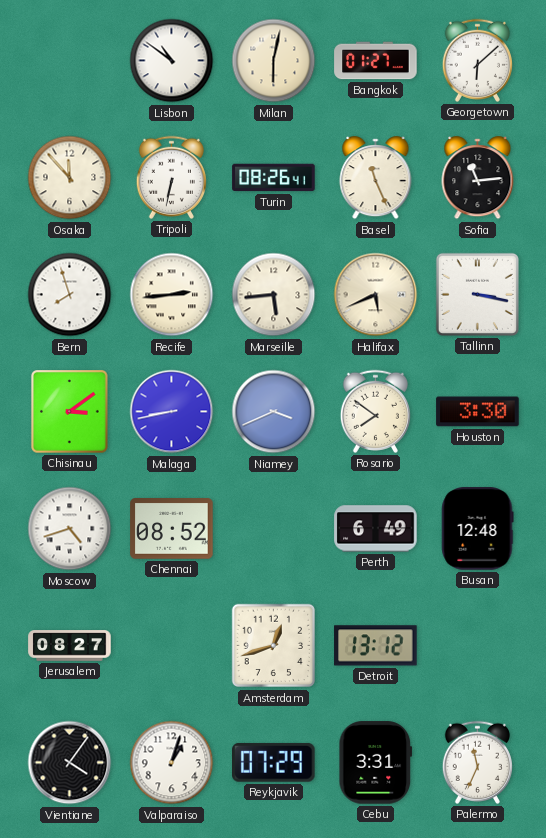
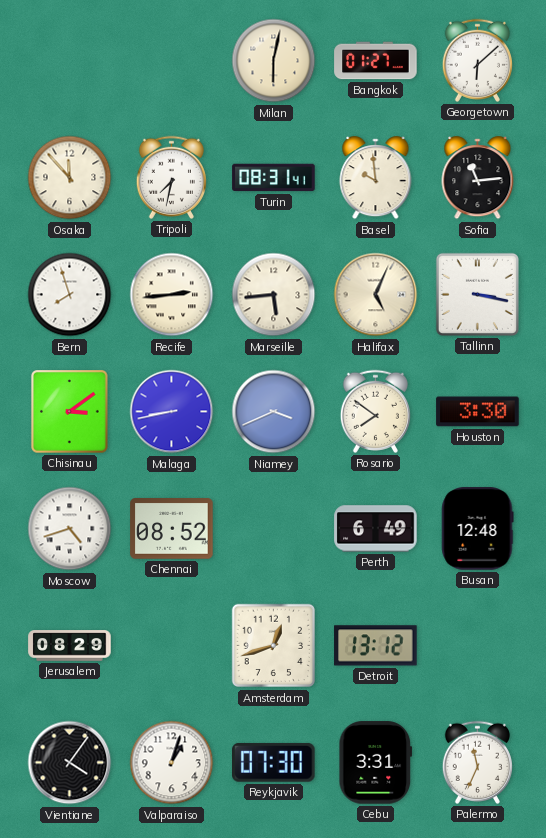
Lisbon: 10:51 -> none (172, 61)
Tripoli: 6:32 -> 7:32 (171, 177)
Turin: 08:26 -> 08:31 (274, 178)
Basel: 11:26 -> 9:59 (376, 178)
Halifax: 5:41 -> 5:04 (376, 295)
Jerusalem: 08:27 -> 08:29 (70, 646)
Reykjavik: 07:29 -> 07:30 (274, 763)
